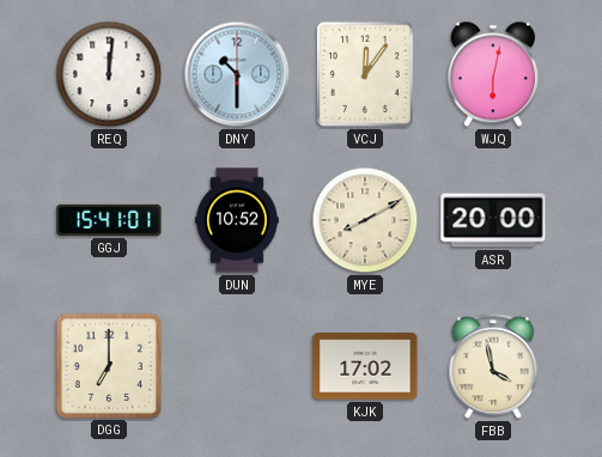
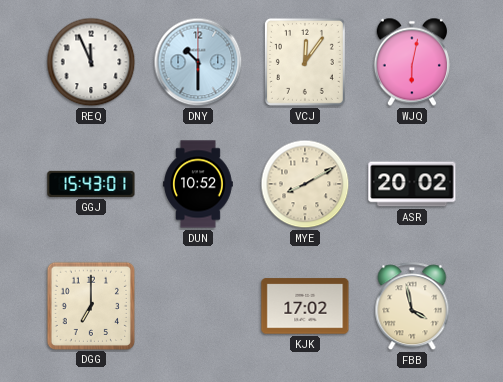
REQ: 12:01 -> 11:56 (91, 62)
GGJ: 15:41 -> 15:43 (91, 184)
ASR: 20:00 -> 20:02 (412, 184)
